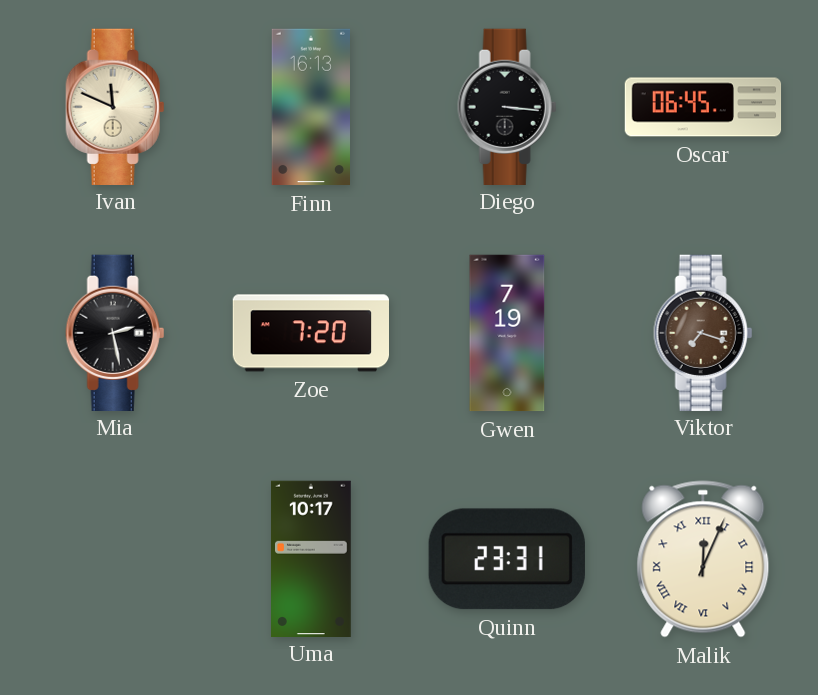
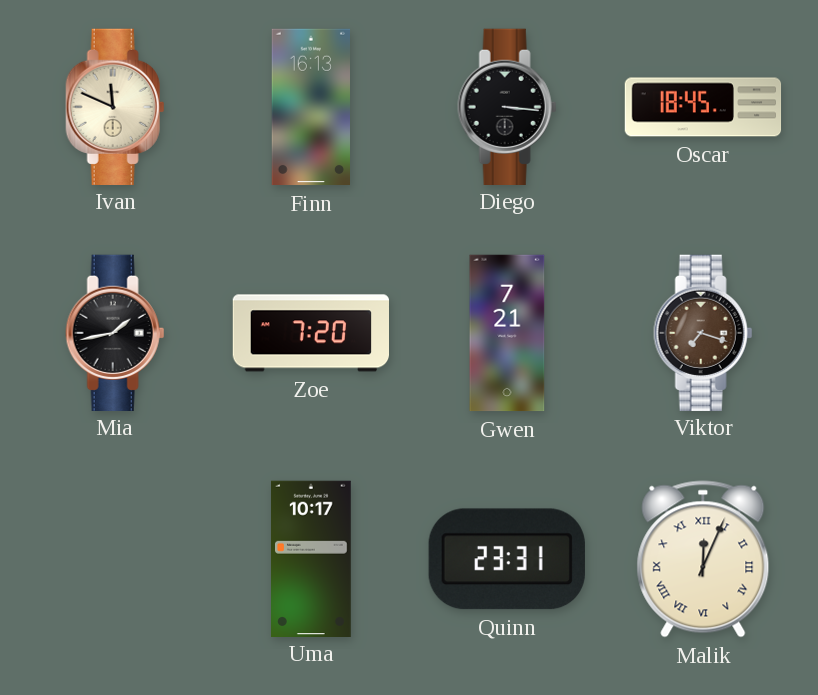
Oscar: 06:45 -> 18:45 (703, 107)
Mia: 2:28 -> 1:43 (115, 332)
Gwen: 7:19 -> 7:21 (507, 333)
